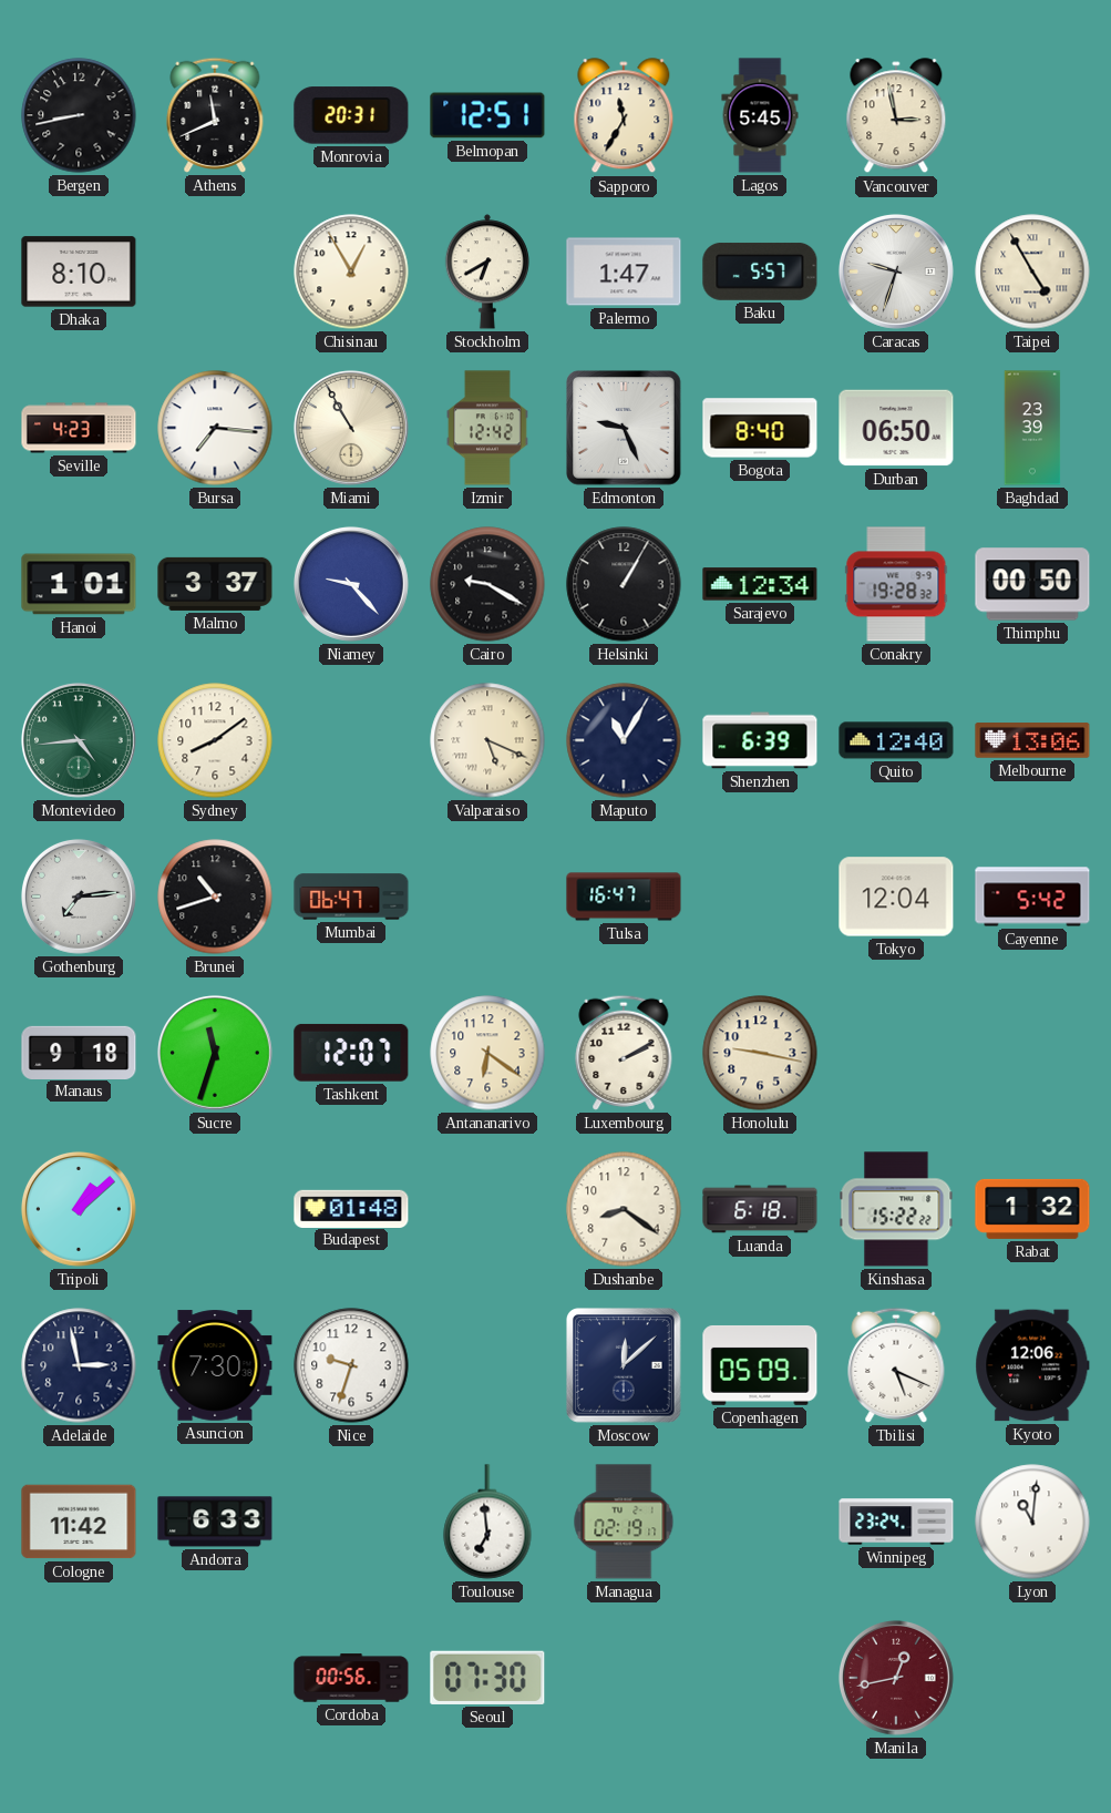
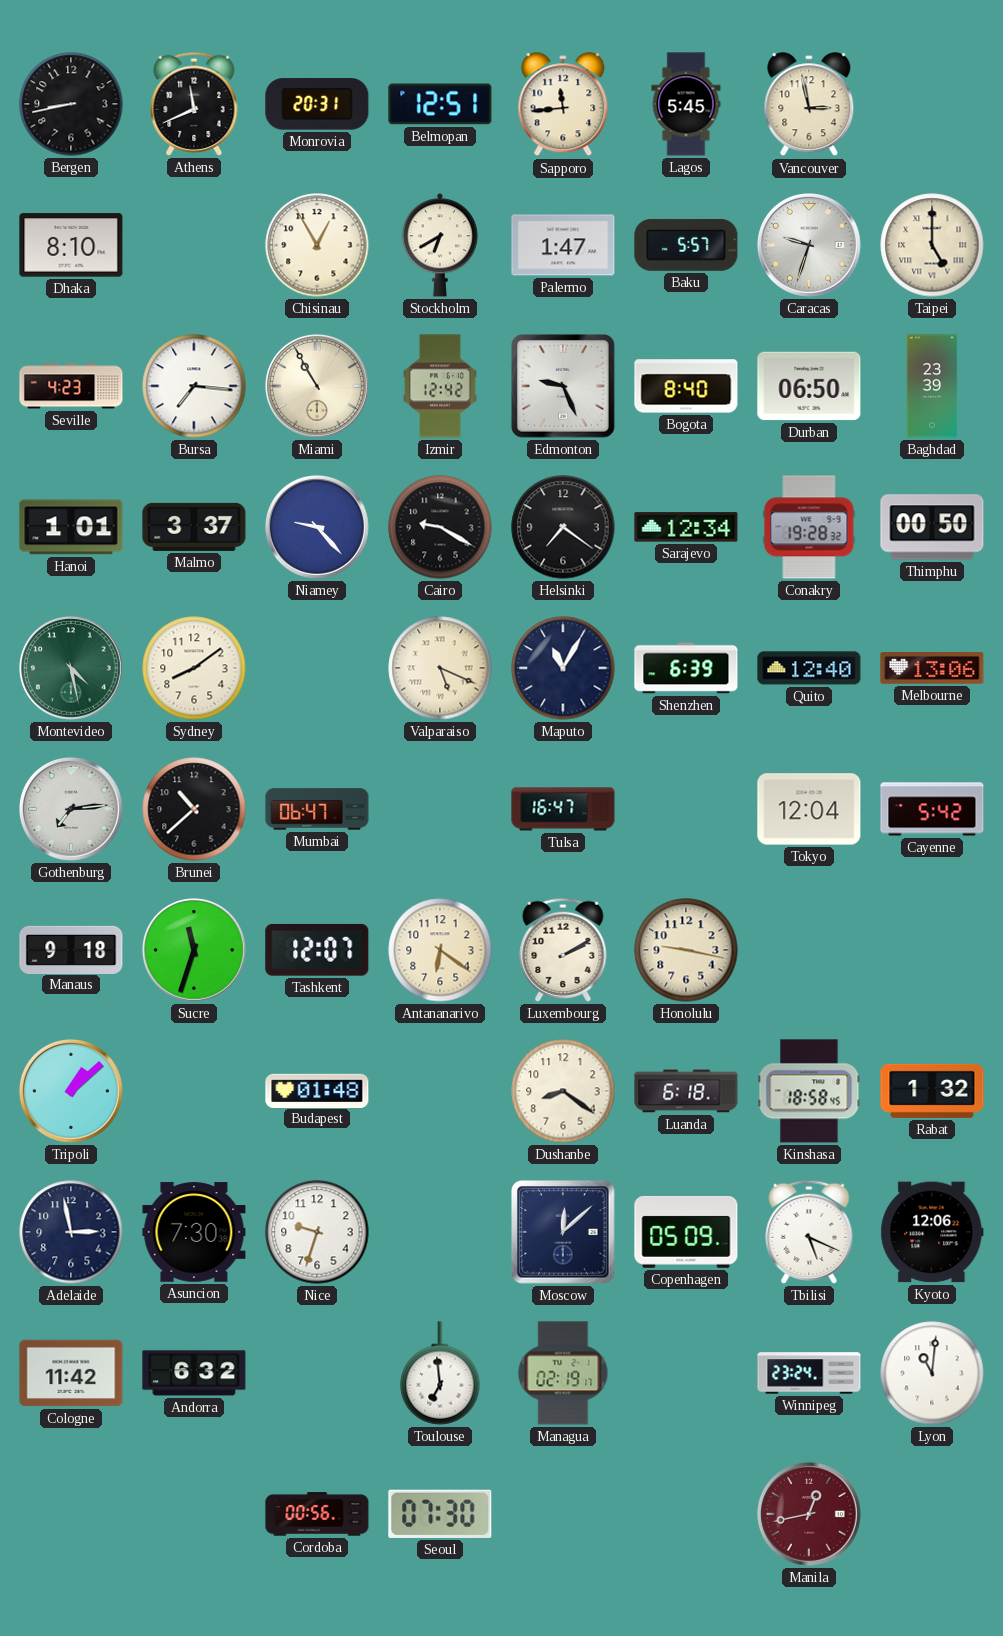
Sapporo: 11:35 -> 11:44 (563, 105)
Taipei: 4:55 -> 5:00 (932, 245)
Helsinki: 1:05 -> 7:21 (563, 527)
Montevideo: 4:44 -> 4:28 (71, 668)
Brunei: 10:42 -> 10:38 (194, 809)
Kinshasa: 15:22 -> 18:58 (809, 1091)
Andorra: 6:33 -> 6:32 (194, 1373)
